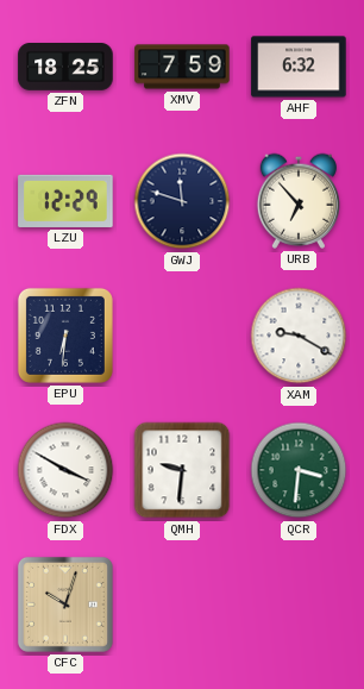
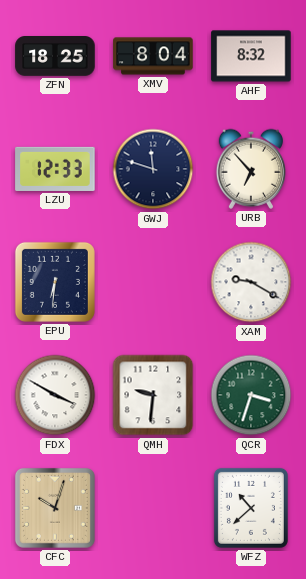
XMV: 7:59 -> 8:04 (153, 56)
AHF: 6:32 -> 8:32 (251, 56)
LZU: 12:29 -> 12:33 (55, 169)
QCR: 3:31 -> 3:33 (251, 395)
WFZ: none -> 10:38 (251, 508)
